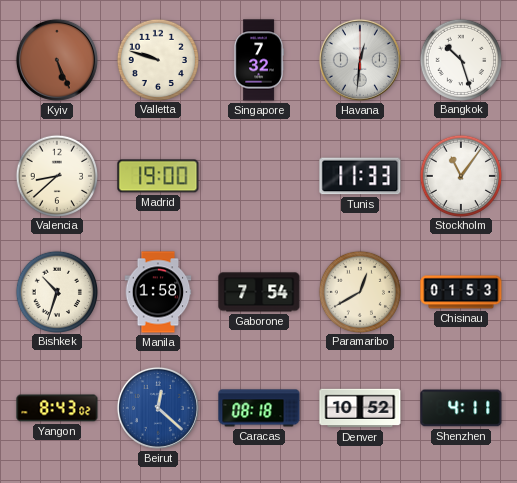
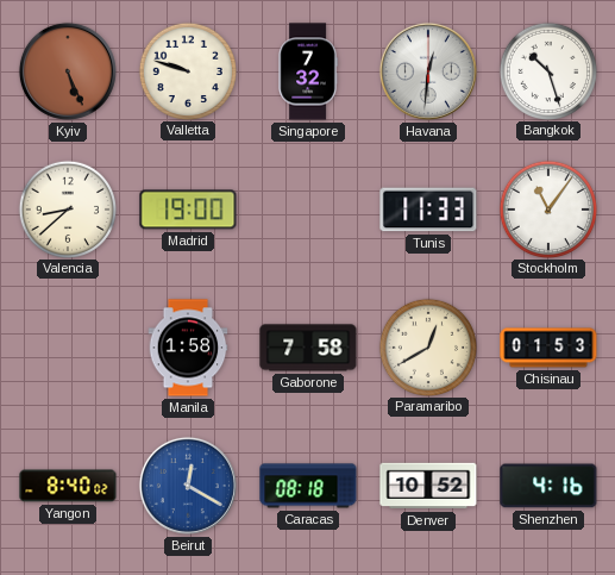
Bishkek: 10:33 -> none (56, 291)
Gaborone: 7:54 -> 7:58 (308, 348)
Yangon: 8:43 -> 8:40 (68, 486)
Beirut: 12:22 -> 12:20 (188, 486)
Shenzhen: 4:11 -> 4:16 (548, 486)
